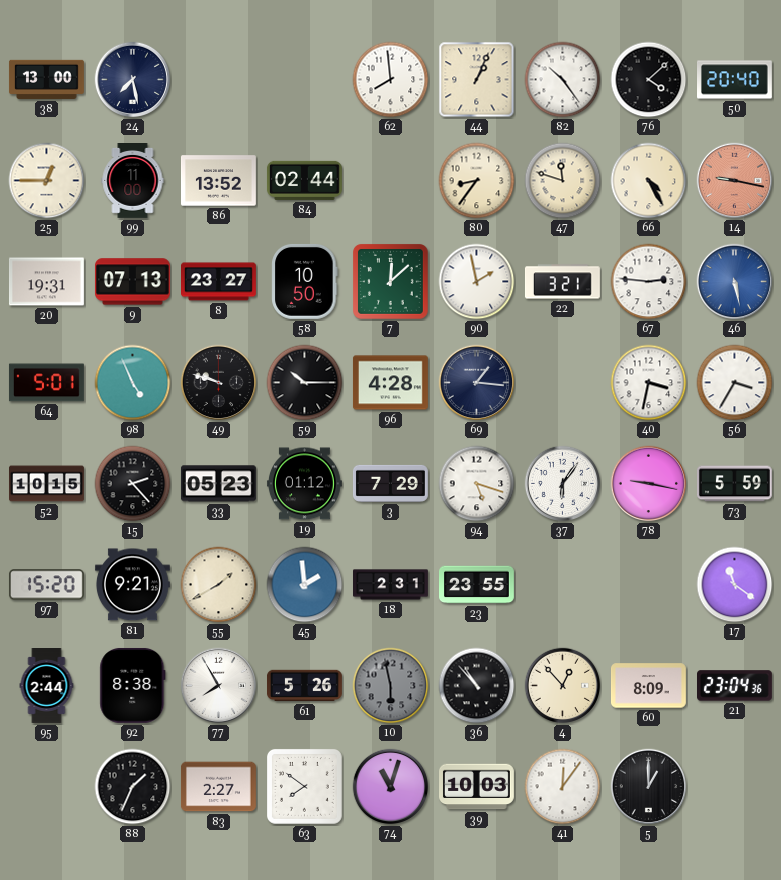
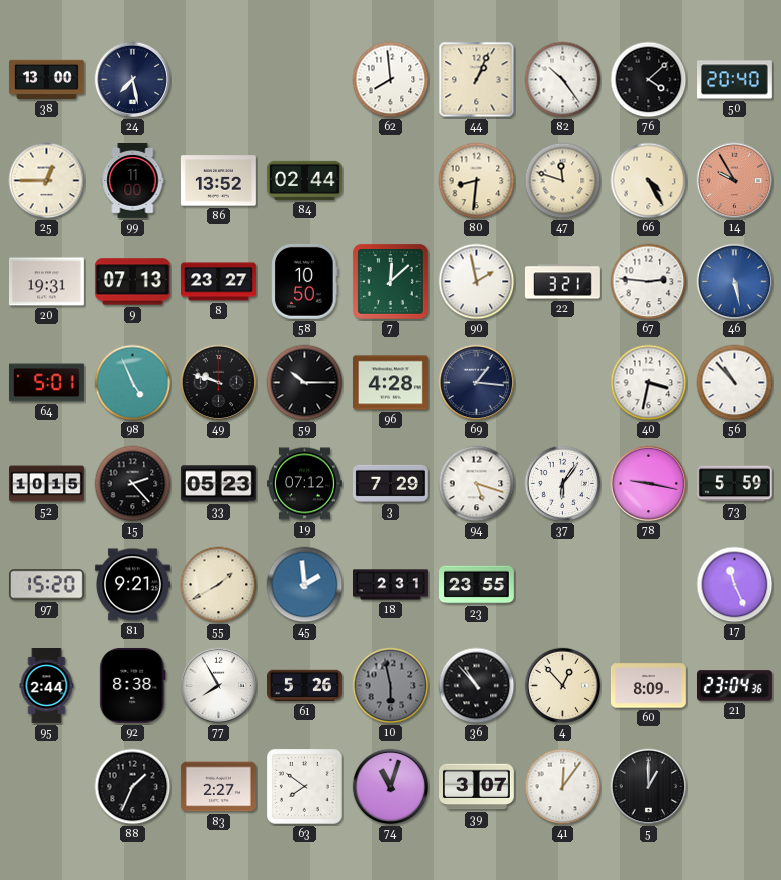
80: 8:36 -> 8:31 (477, 181)
14: 9:17 -> 9:55 (735, 181)
56: 3:35 -> 10:53 (735, 383)
19: 01:12 -> 07:12 (304, 484)
17: 11:21 -> 11:26 (735, 585)
39: 10:03 -> 3:07 (477, 787)
